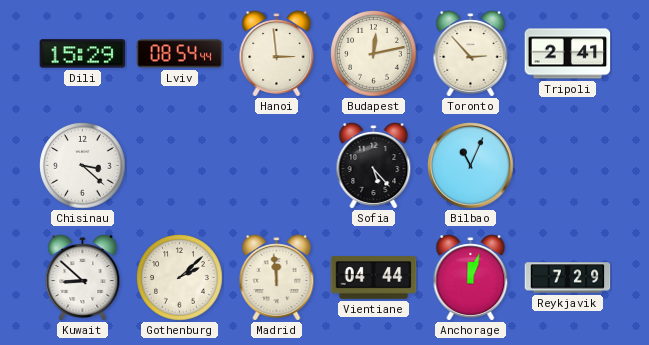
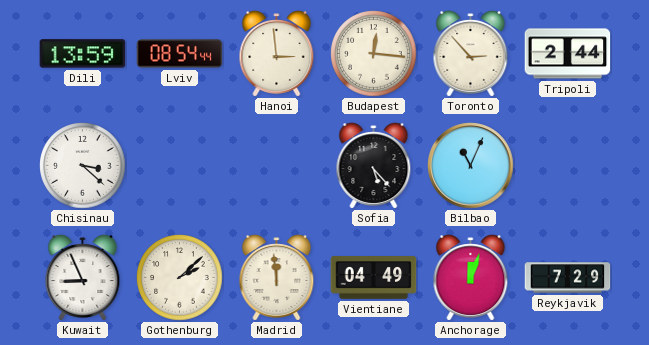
Dili: 15:29 -> 13:59 (83, 54)
Budapest: 12:13 -> 12:16 (374, 54)
Tripoli: 2:41 -> 2:44 (568, 54)
Kuwait: 8:52 -> 8:56 (83, 278)
Vientiane: 04:44 -> 04:49 (374, 278)
